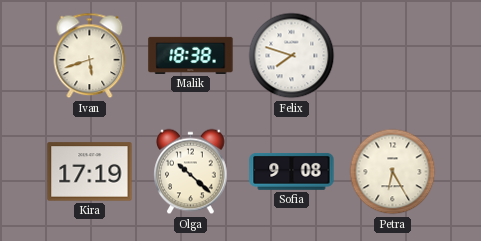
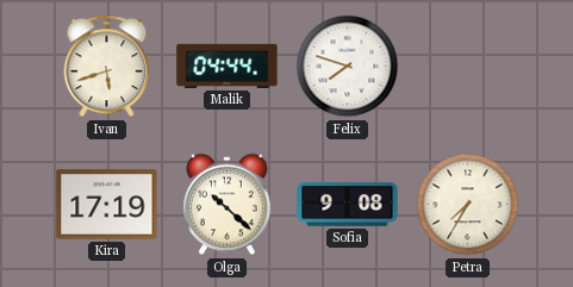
Malik: 18:38 -> 04:44 (228, 65)
Petra: 6:25 -> 7:35 (468, 205)
